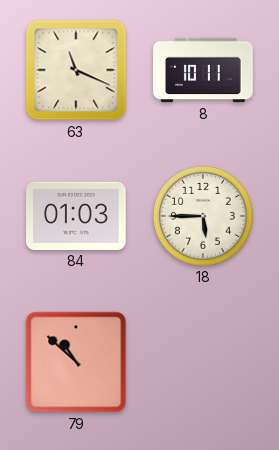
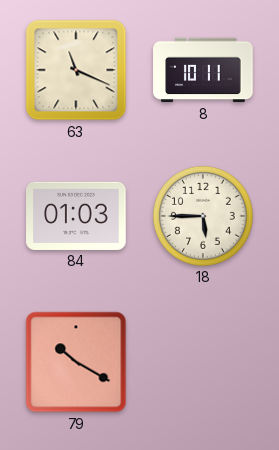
79: 10:52 -> 10:20 (76, 362)
